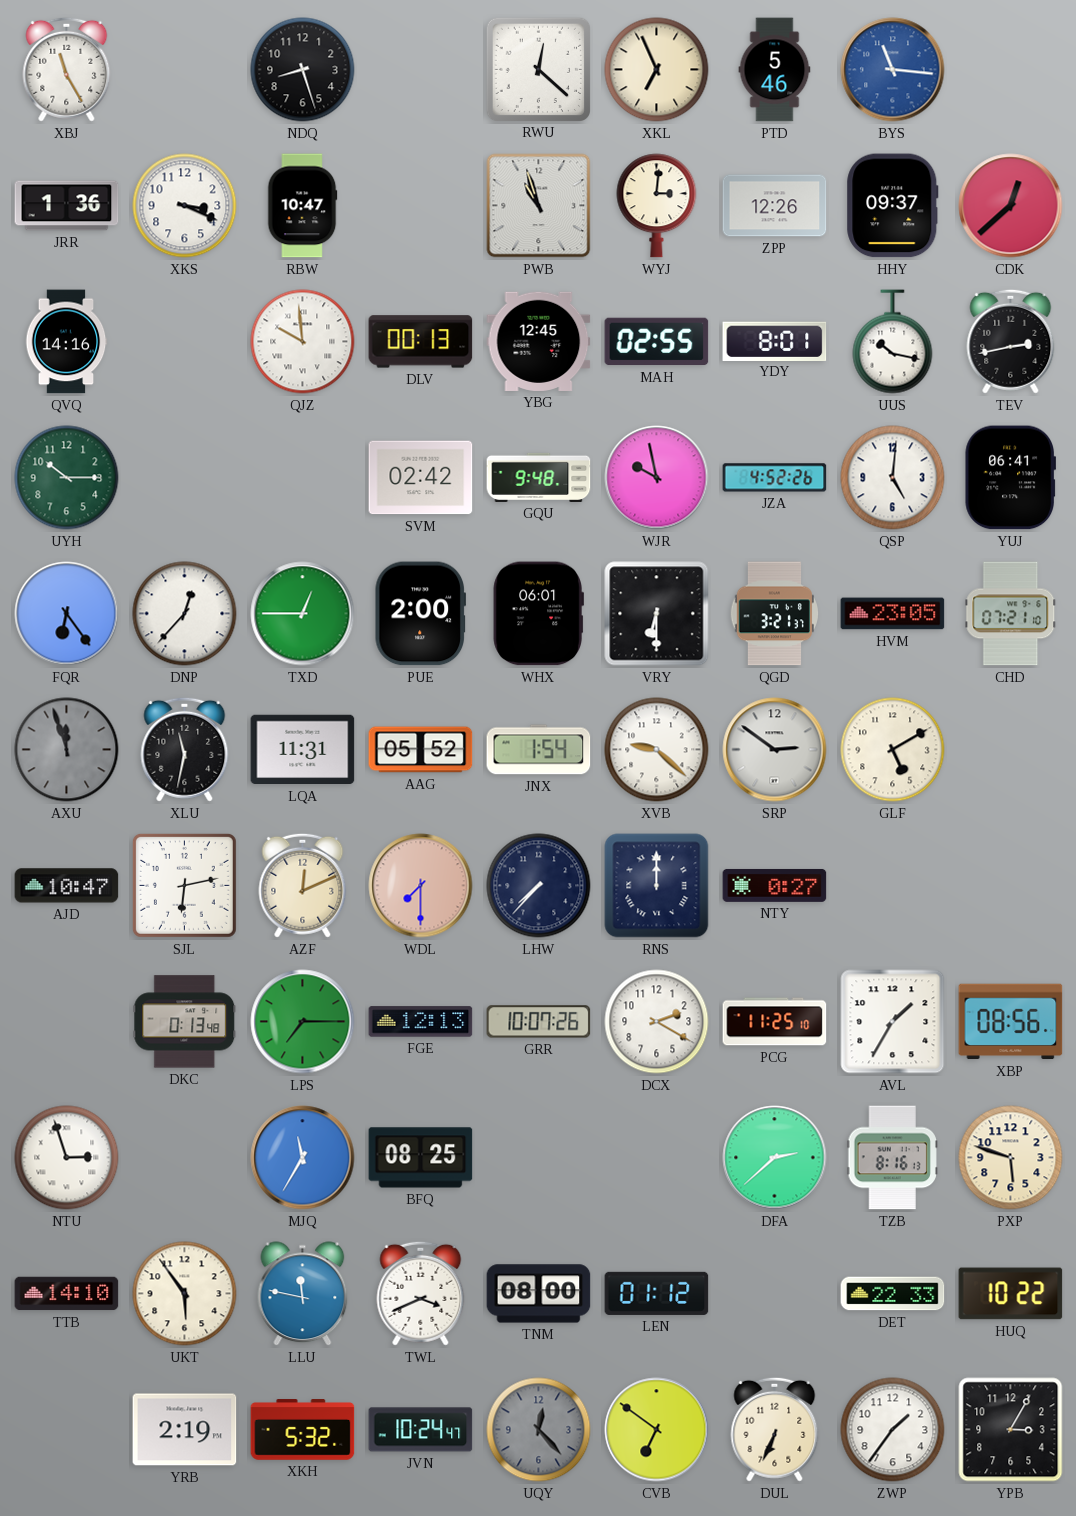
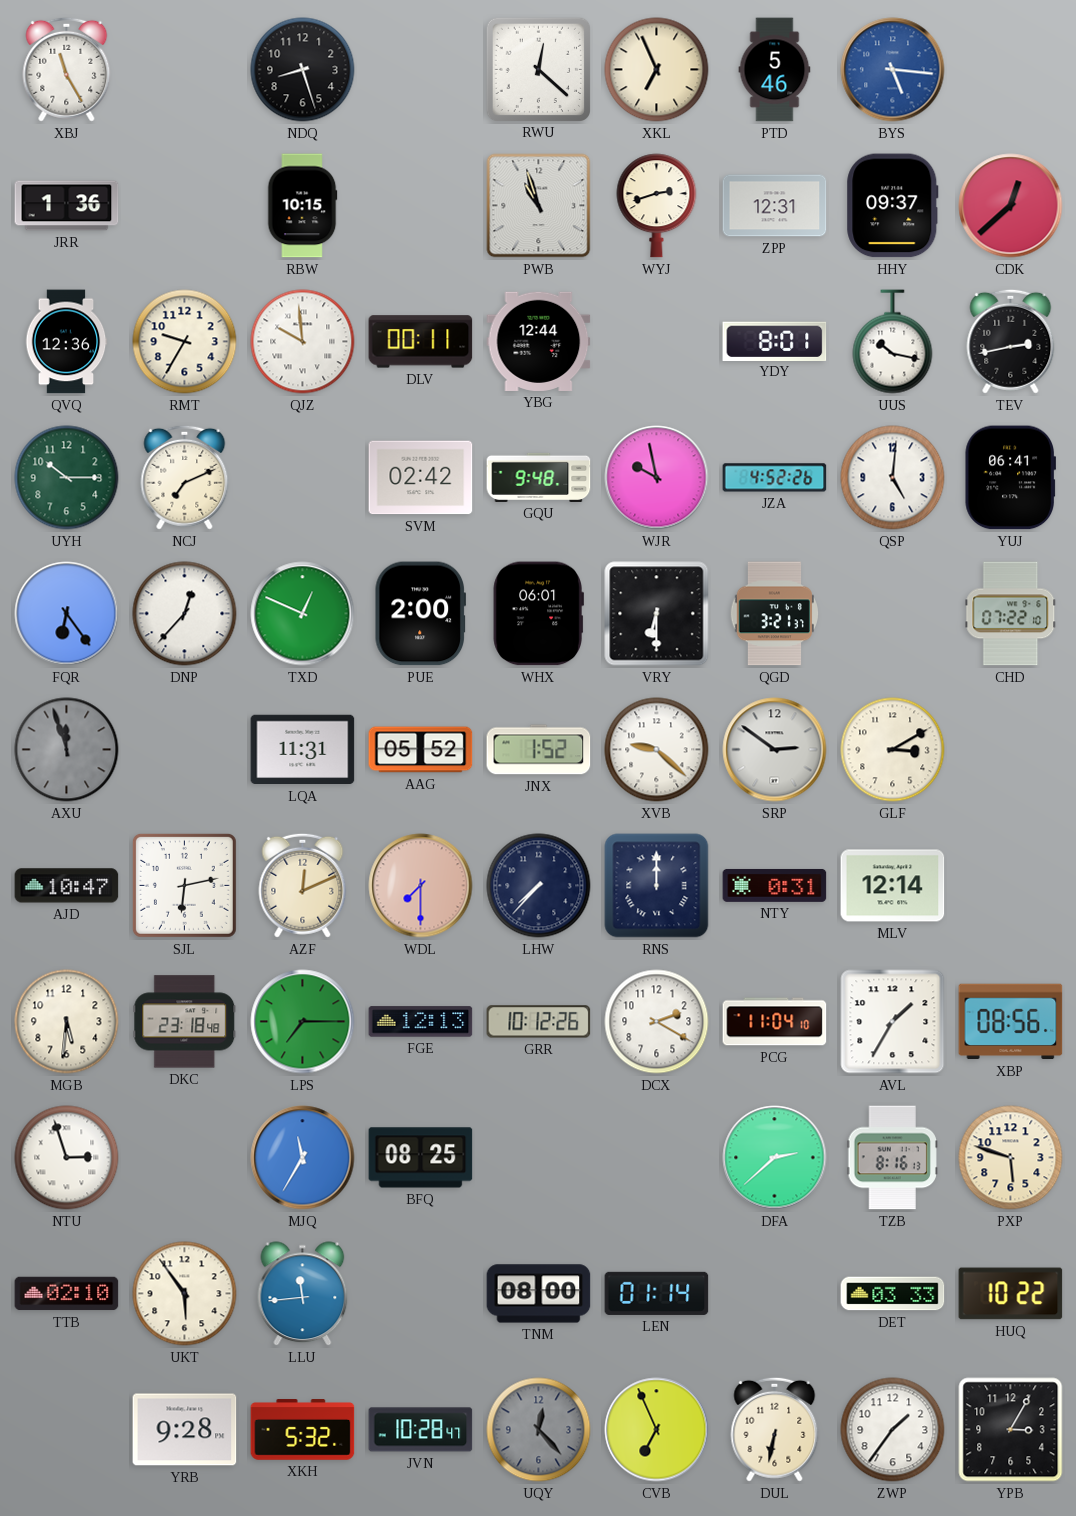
BYS: 11:16 -> 5:16 (893, 70)
XKS: 3:19 -> none (185, 206)
RBW: 10:47 -> 10:15 (302, 206)
WYJ: 3:01 -> 2:42 (657, 206)
ZPP: 12:26 -> 12:31 (775, 206)
QVQ: 14:16 -> 12:36 (66, 342)
RMT: none -> 9:35 (185, 342)
DLV: 00:13 -> 00:11 (421, 342)
YBG: 12:45 -> 12:44 (539, 341)
MAH: 02:55 -> none (657, 342)
NCJ: none -> 7:11 (185, 477)
TXD: 12:45 -> 12:49 (303, 614)
HVM: 23:05 -> none (893, 614)
CHD: 07:21 -> 07:22 (1011, 614)
XLU: 11:32 -> none (185, 749)
JNX: 1:54 -> 1:52 (539, 750)
GLF: 5:10 -> 3:10 (893, 750)
NTY: 0:27 -> 0:31 (775, 885)
MLV: none -> 12:14 (893, 886)
MGB: none -> 5:31 (67, 1022)
DKC: 0:13 -> 23:18 (185, 1022)
GRR: 10:07 -> 10:12 (539, 1022)
PCG: 11:25 -> 11:04 (775, 1022)
TTB: 14:10 -> 02:10 (67, 1294)
LLU: 11:47 -> 11:44 (303, 1294)
TWL: 3:41 -> none (421, 1293)
LEN: 01:12 -> 01:14 (657, 1293)
DET: 22:33 -> 03:33 (893, 1294)
YRB: 2:19 -> 9:28 (185, 1430)
JVN: 10:24 -> 10:28 (421, 1430)
CVB: 6:51 -> 6:56 (657, 1430)
DUL: 6:34 -> 6:32 (775, 1429)
